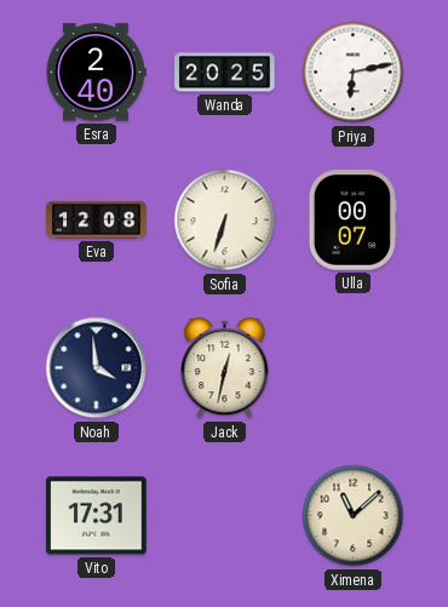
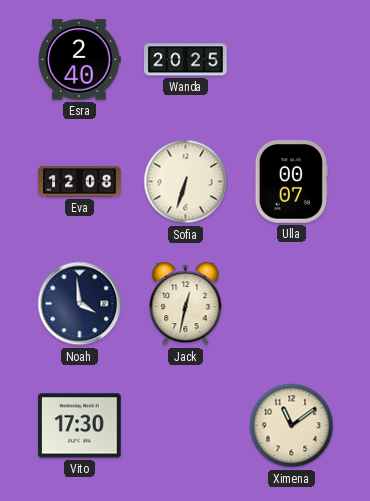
Priya: 6:13 -> none (354, 73)
Vito: 17:31 -> 17:30 (80, 426)
Ximena: 11:08 -> 11:09 (292, 426)
